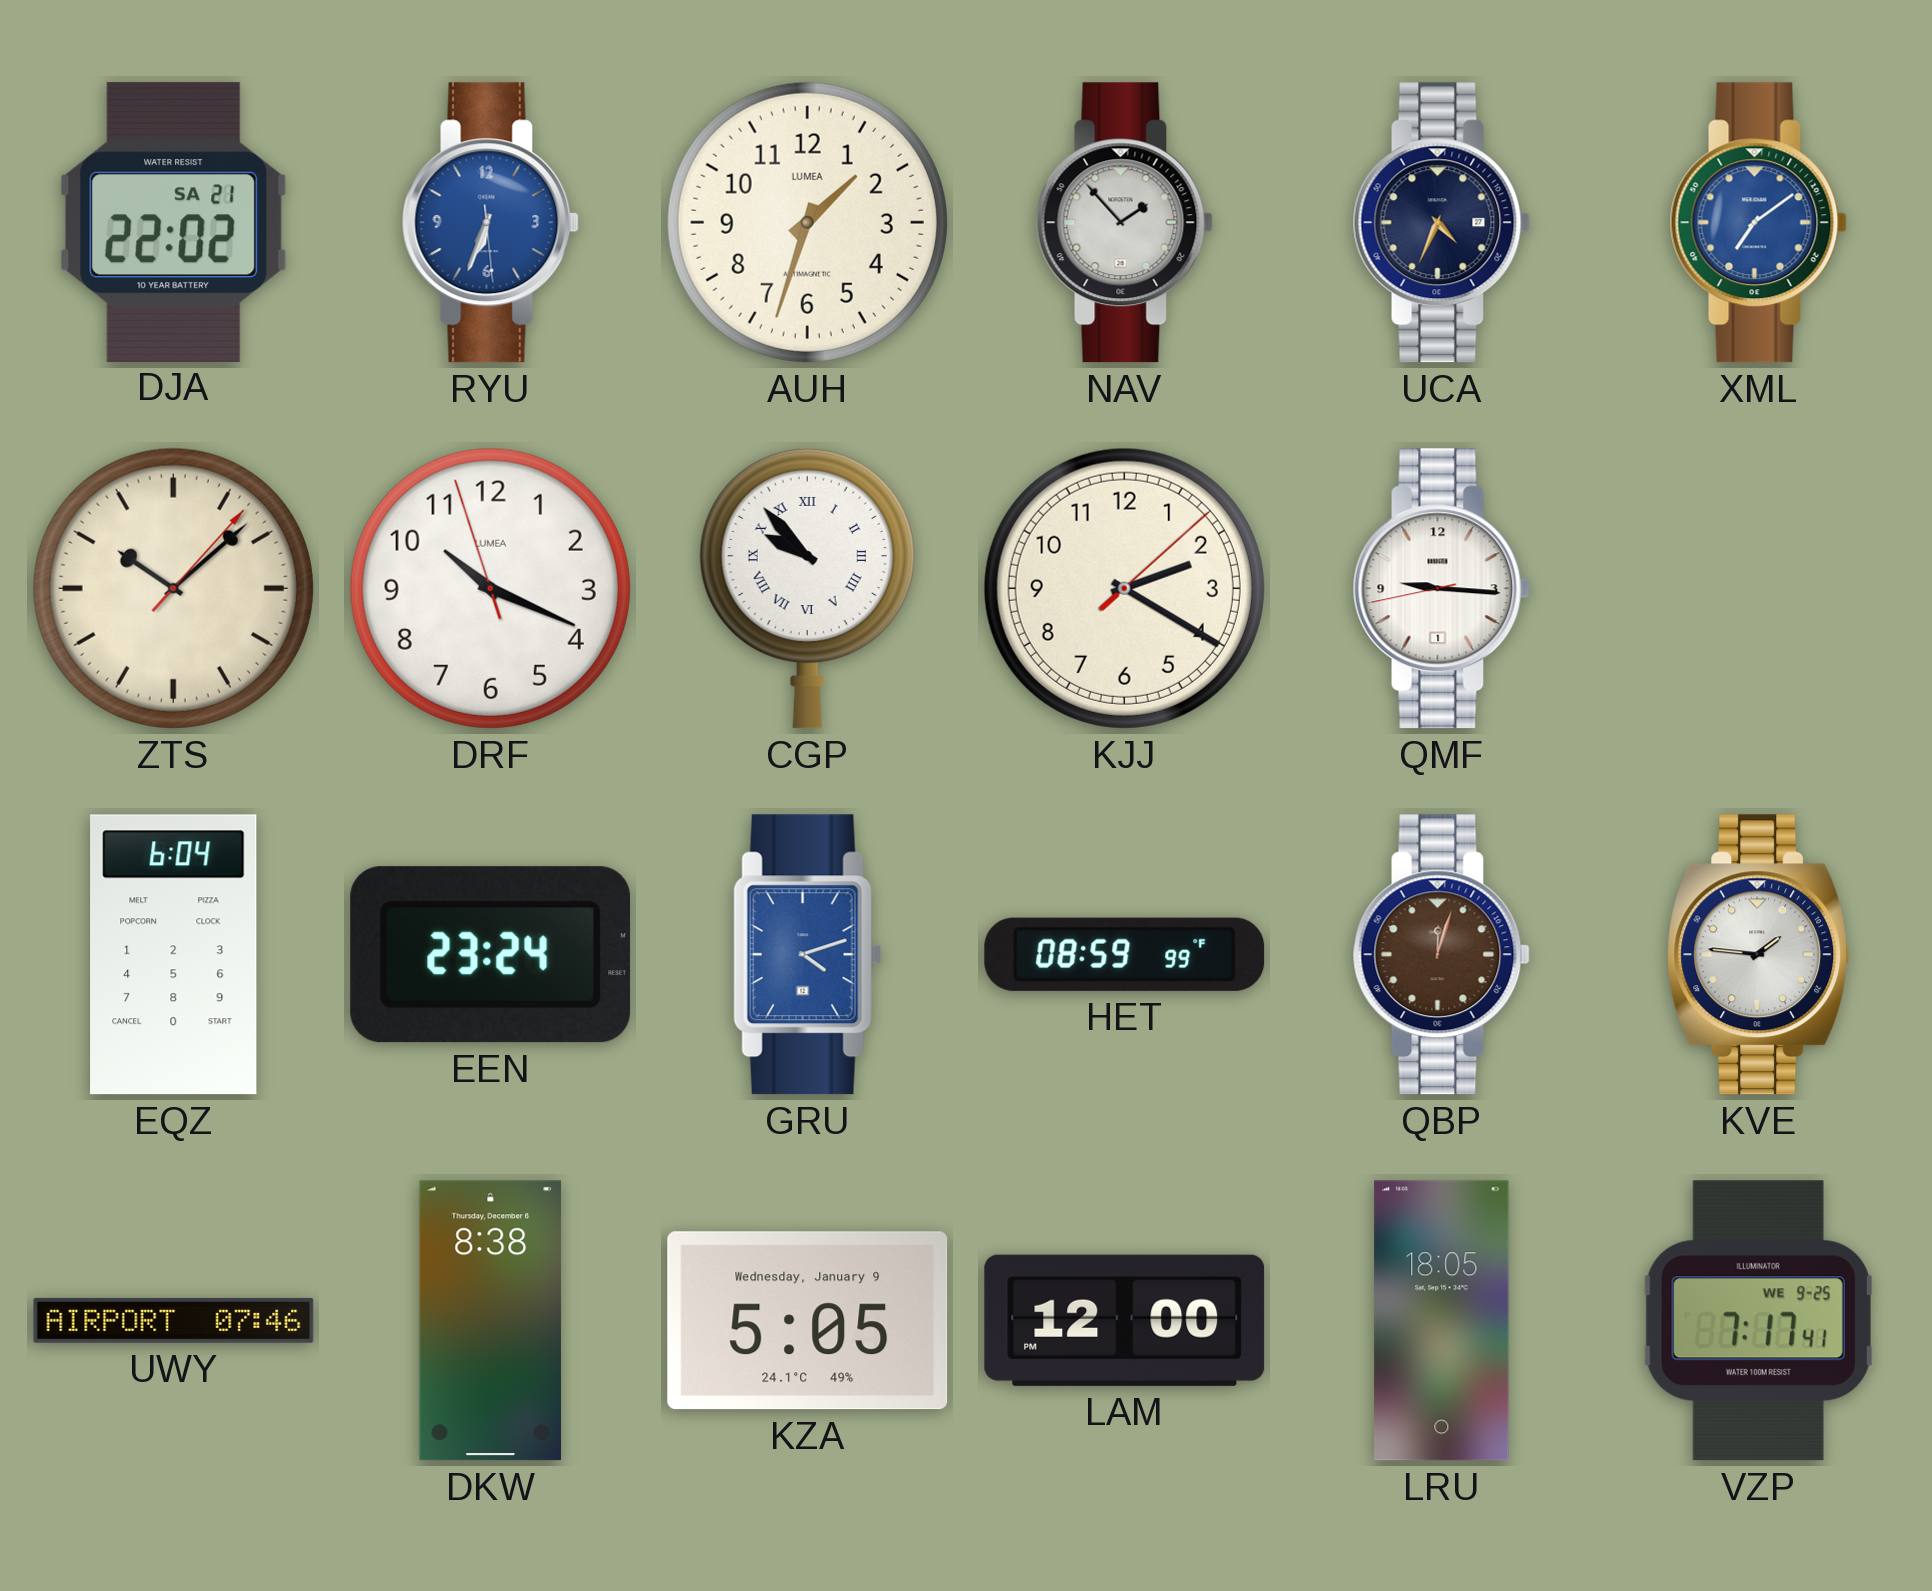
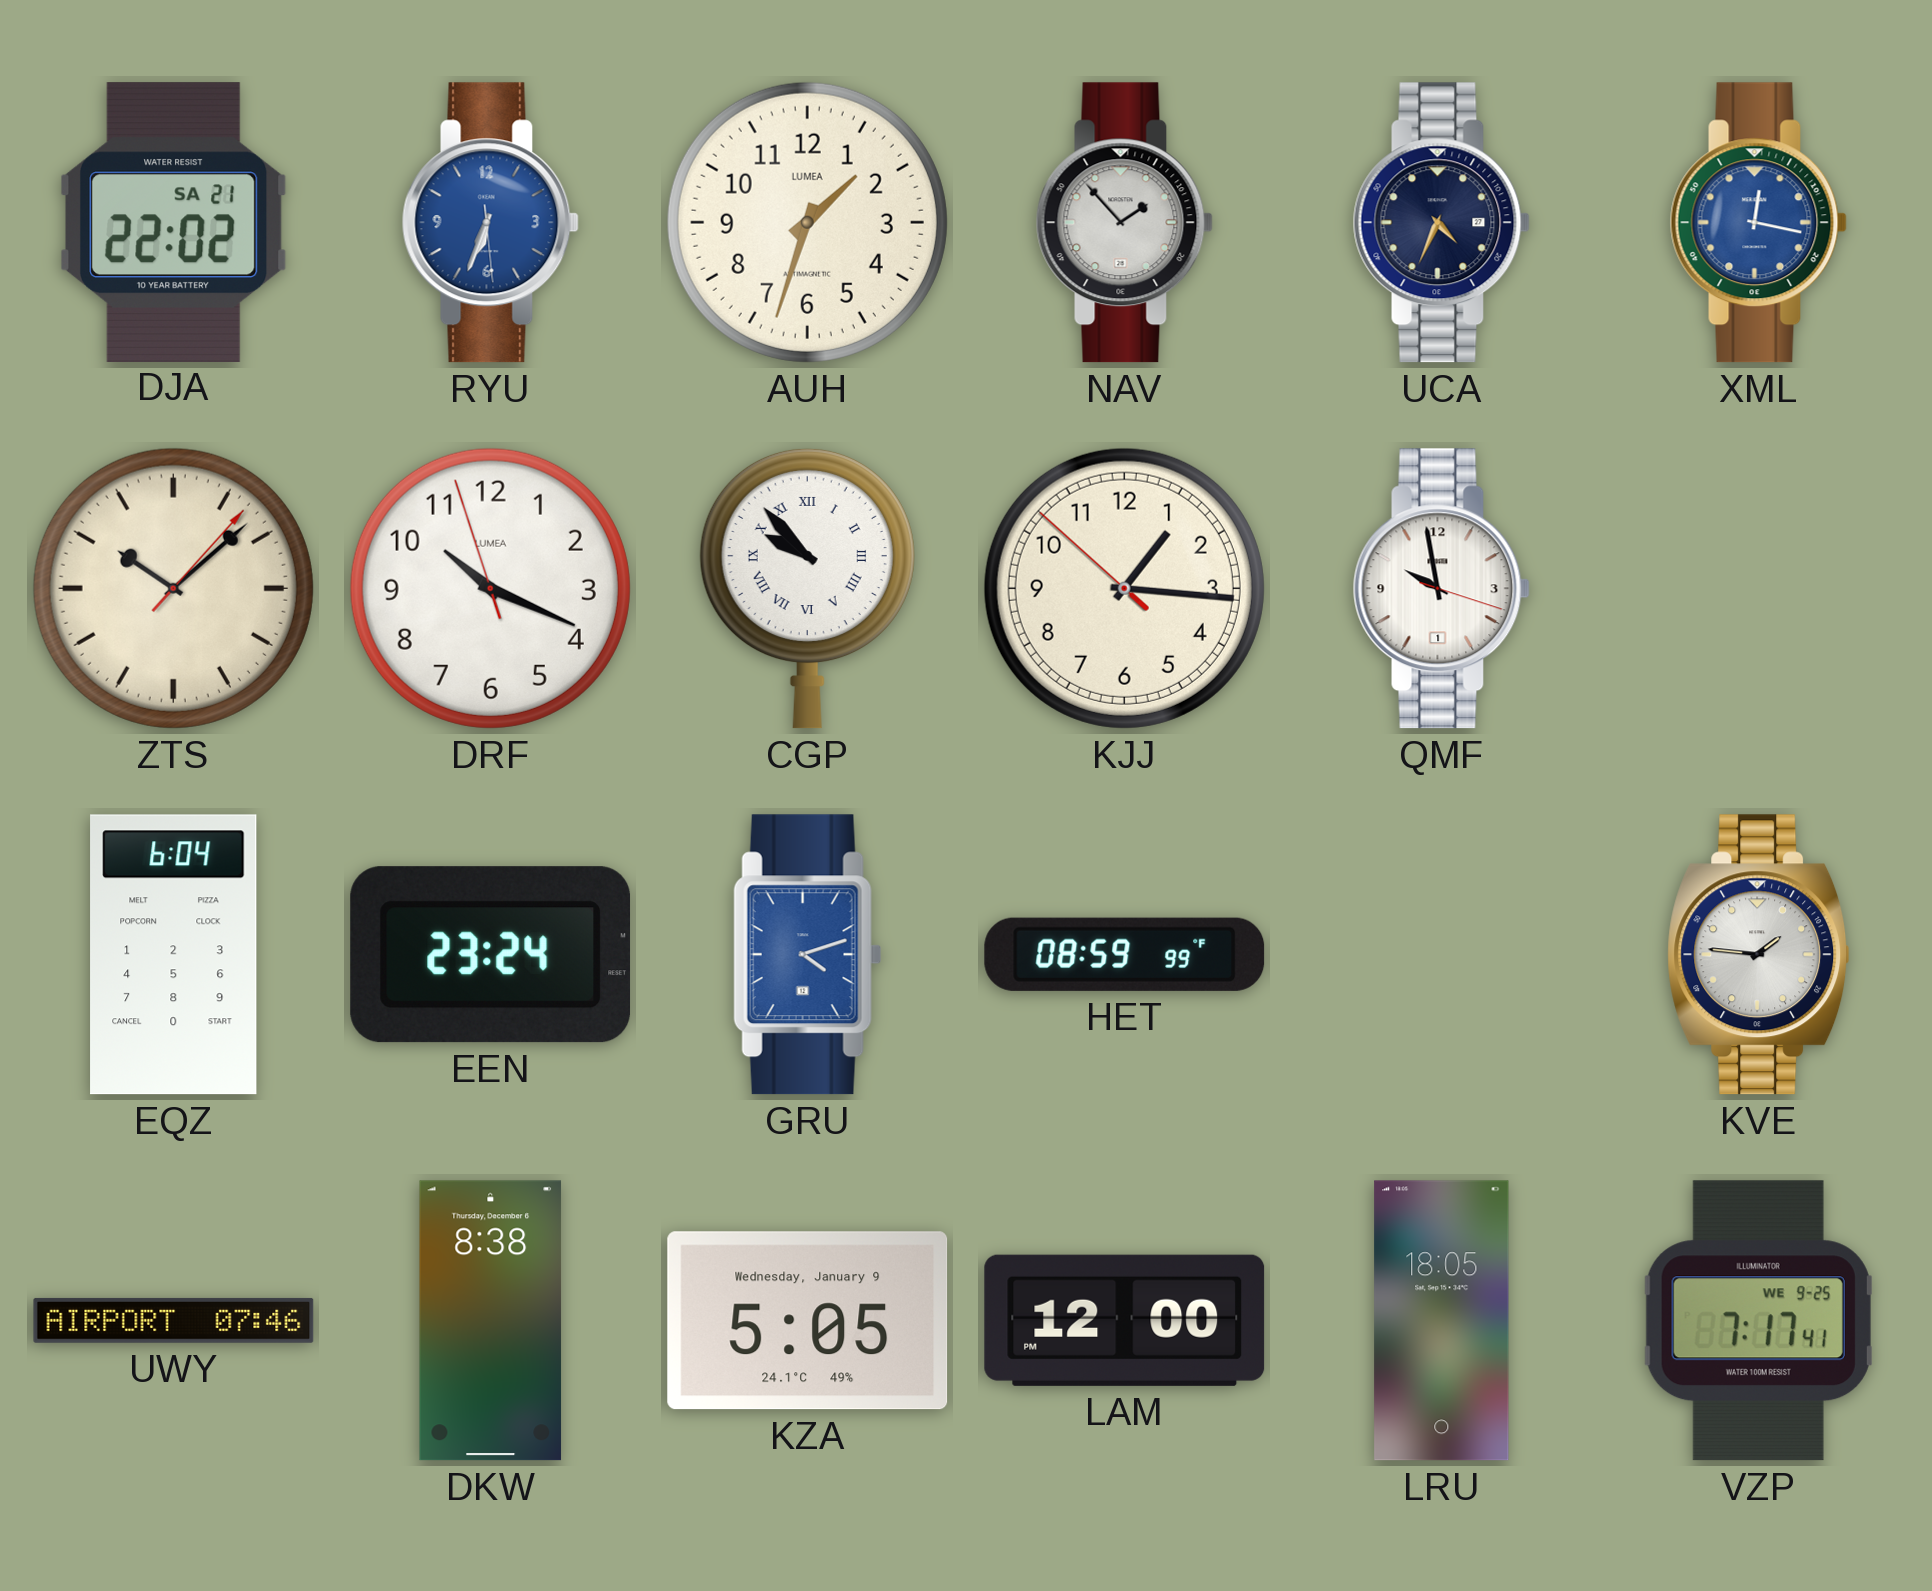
XML: 7:09 -> 12:17 (1758, 223)
KJJ: 2:20 -> 1:15 (1124, 588)
QMF: 9:15 -> 9:58 (1441, 589)
QBP: 12:03 -> none (1441, 955)
